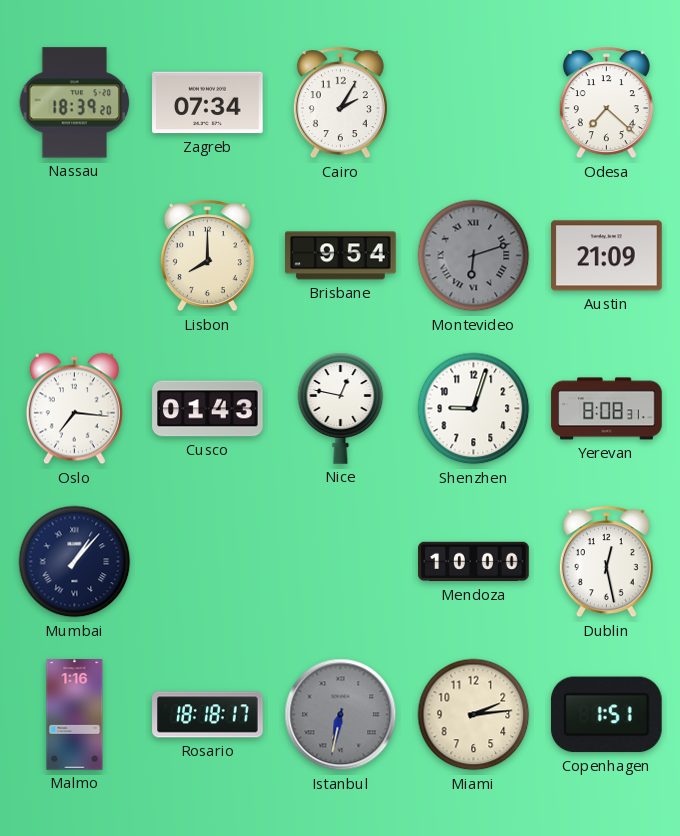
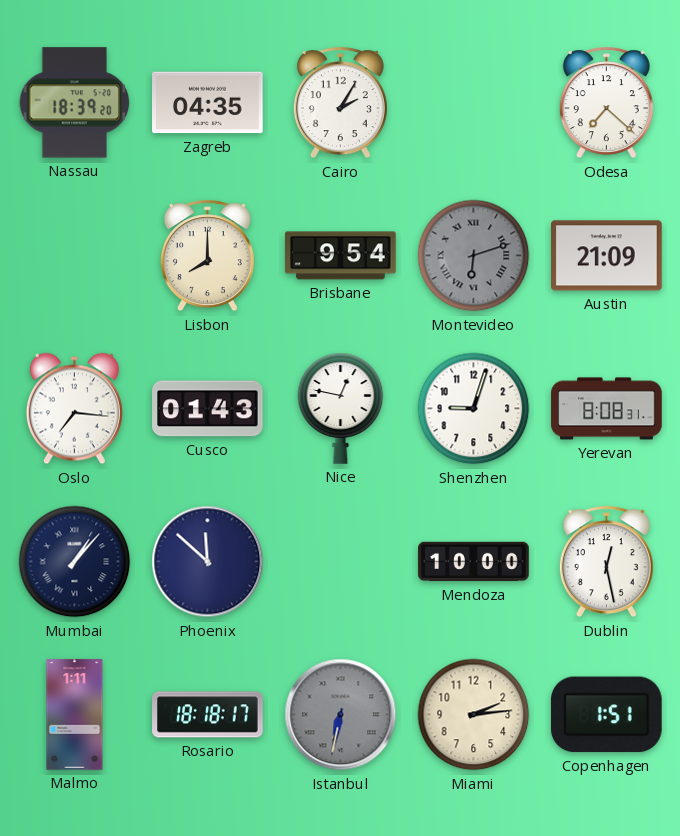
Zagreb: 07:34 -> 04:35 (208, 103)
Phoenix: none -> 11:52 (208, 562)
Malmo: 1:16 -> 1:11 (75, 715)
